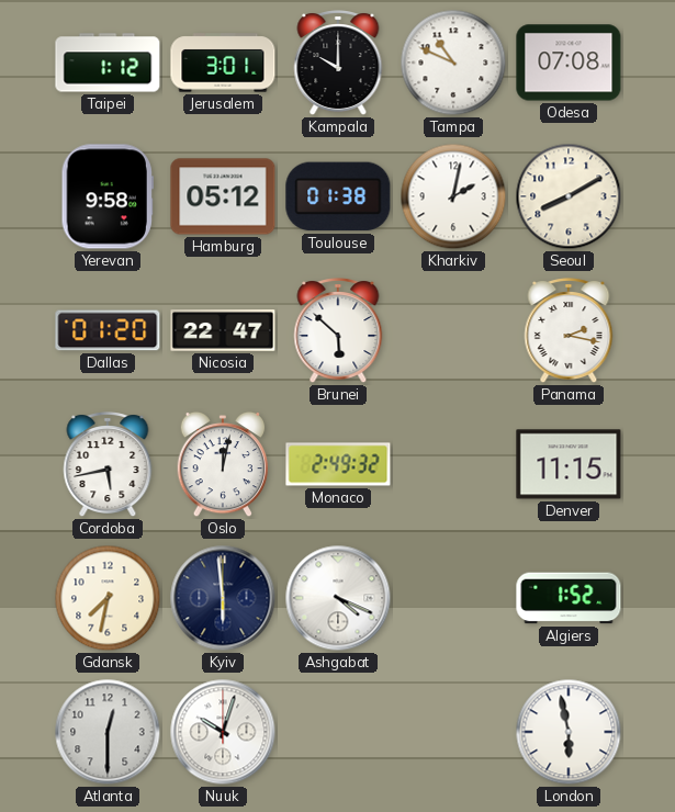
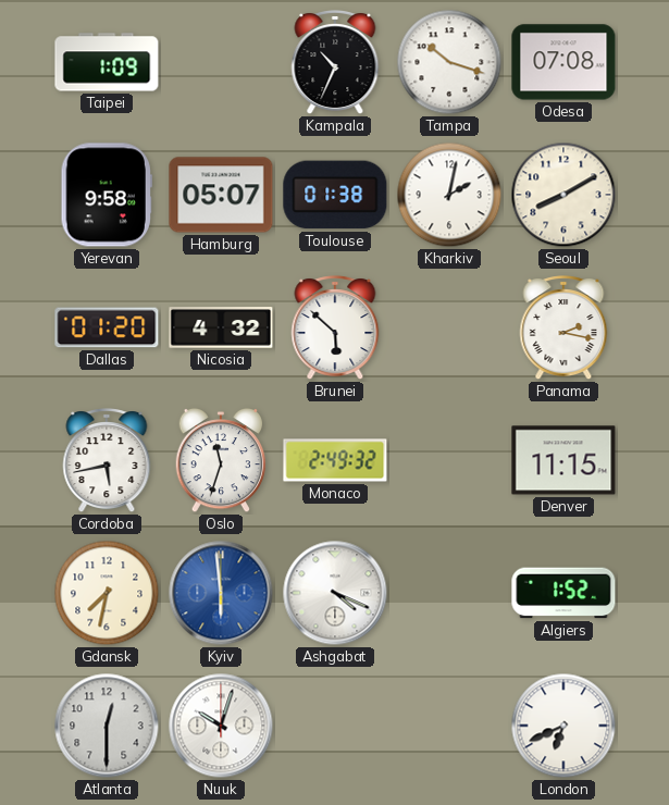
Taipei: 1:12 -> 1:09 (107, 62)
Jerusalem: 3:01 -> none (223, 63)
Kampala: 10:00 -> 10:34 (335, 63)
Tampa: 10:49 -> 10:18 (449, 62)
Hamburg: 05:12 -> 05:07 (221, 195)
Nicosia: 22:47 -> 4:32 (221, 327)
Oslo: 12:02 -> 11:33 (221, 460)
Kyiv dial: navy -> blue (221, 593)
London: 5:58 -> 6:41 (563, 726)
